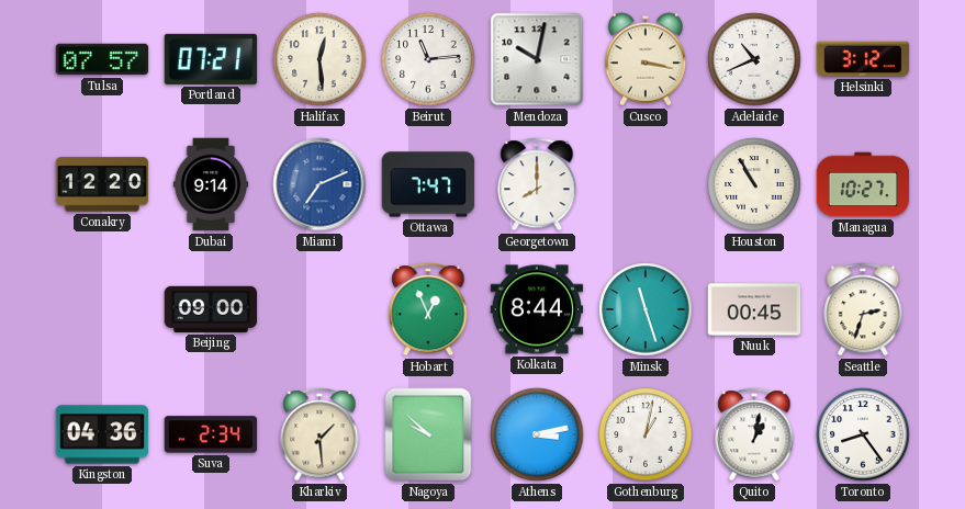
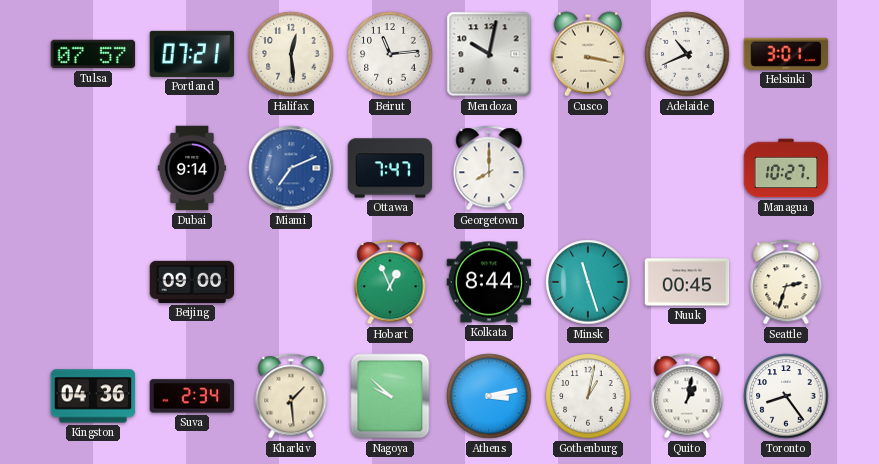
Helsinki: 3:12 -> 3:01 (786, 54)
Conakry: 12:20 -> none (102, 184)
Houston: 10:55 -> none (754, 184)
